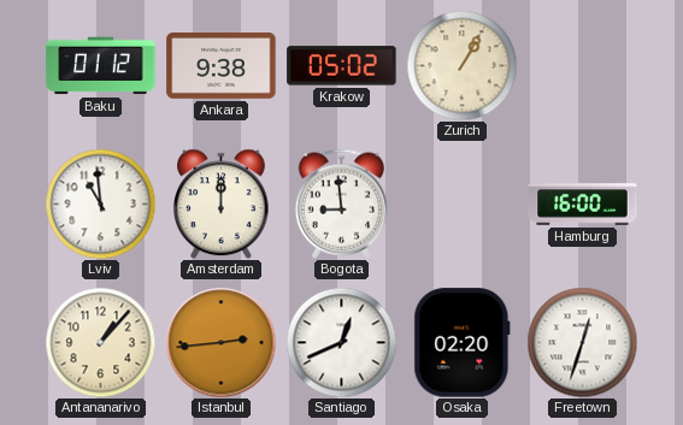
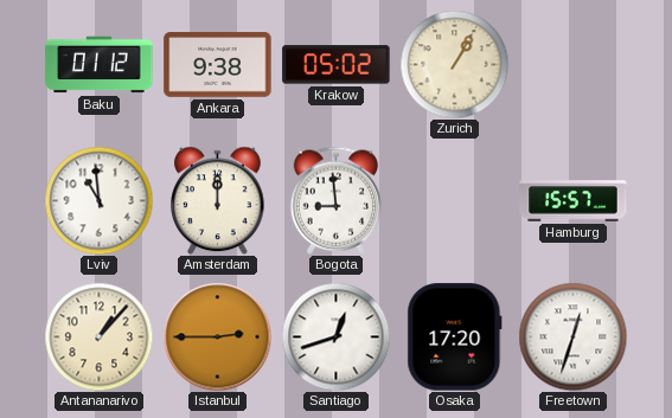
Hamburg: 16:00 -> 15:57 (574, 201)
Istanbul: 2:44 -> 2:45 (217, 336)
Santiago: 12:41 -> 12:42 (335, 336)
Osaka: 02:20 -> 17:20 (455, 337)
